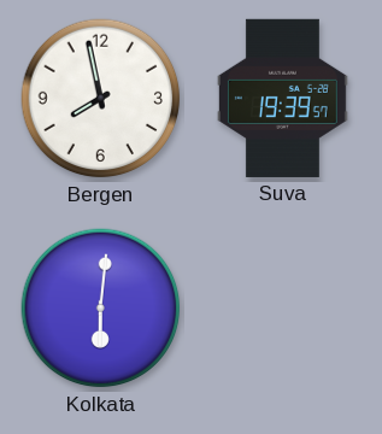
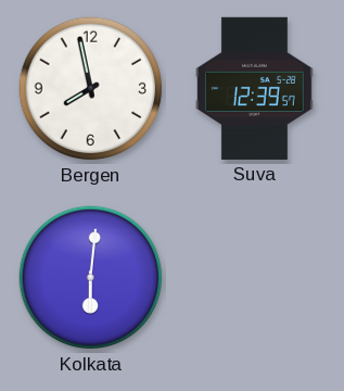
Suva: 19:39 -> 12:39 (254, 88)
